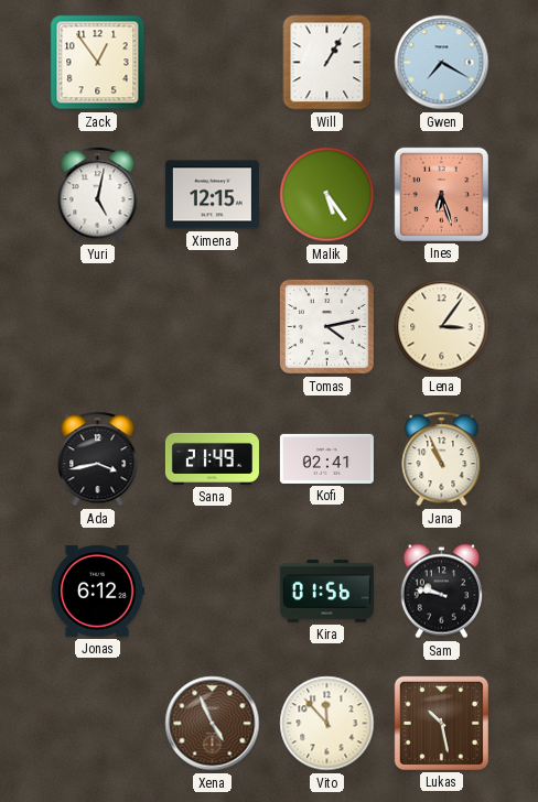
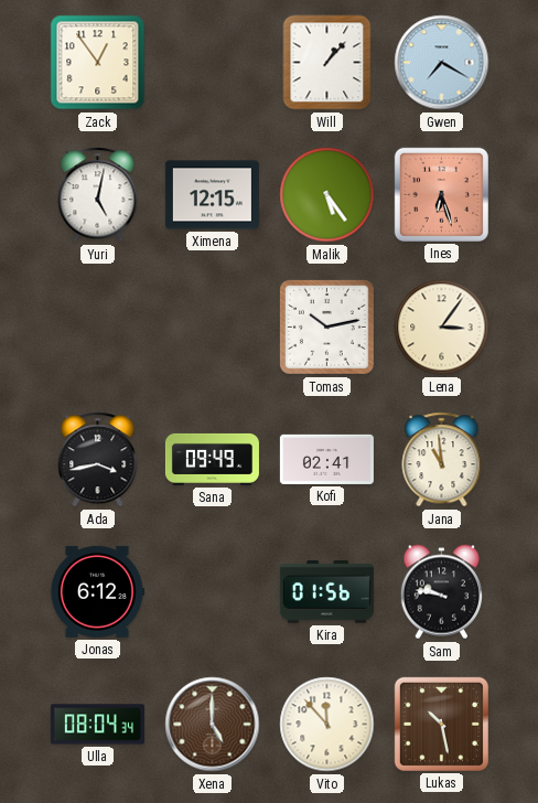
Will: 1:05 -> 1:07 (327, 63)
Tomas: 4:13 -> 10:13 (326, 326)
Sana: 21:49 -> 09:49 (212, 459)
Jana: 10:56 -> 10:59 (442, 460)
Ulla: none -> 08:04 (97, 725)
Xena: 4:56 -> 5:00 (213, 725)
